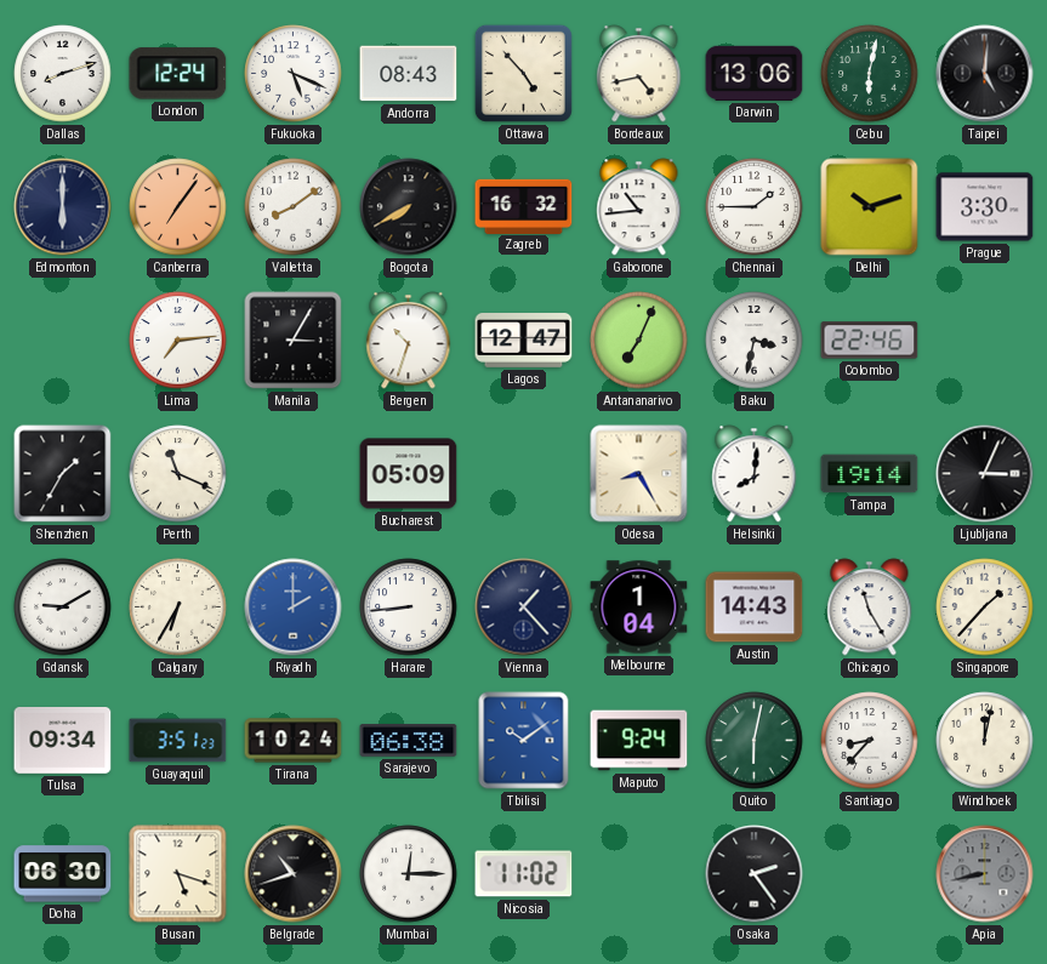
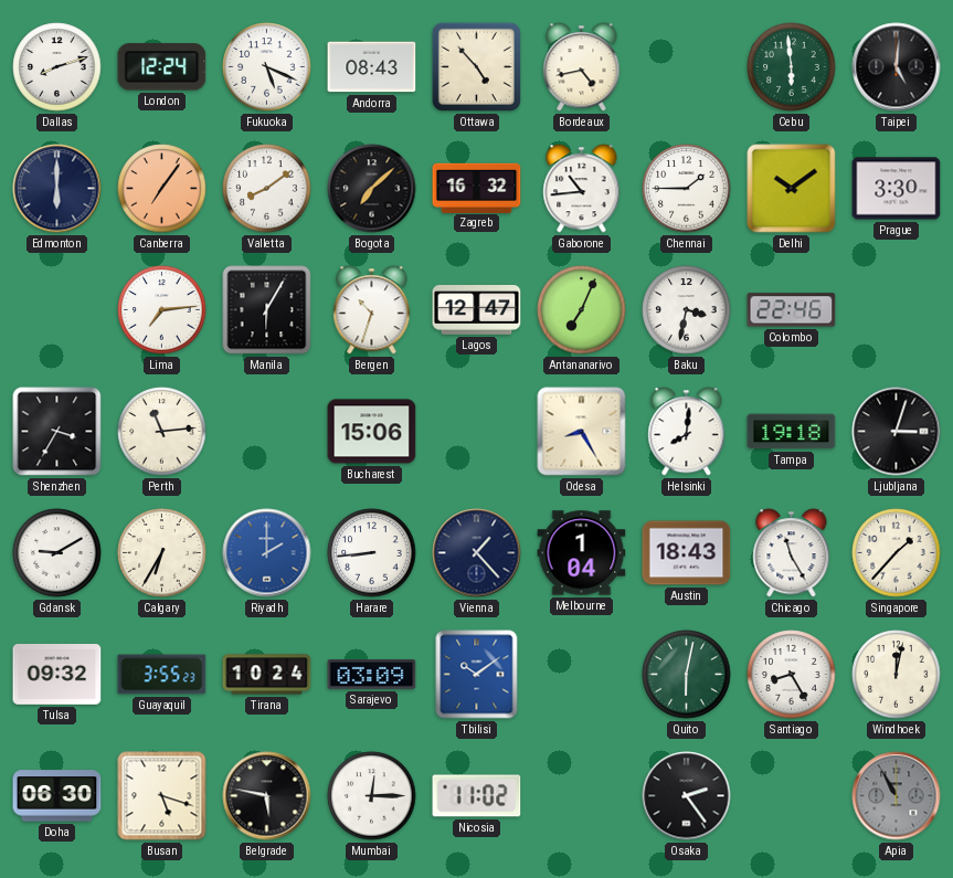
Darwin: 13:06 -> none (755, 73)
Cebu: 6:02 -> 5:59 (792, 67)
Bogota: 7:40 -> 7:08 (372, 189)
Delhi: 10:12 -> 10:09 (792, 189)
Manila: 3:05 -> 6:05 (267, 310)
Shenzhen: 1:35 -> 3:35 (57, 432)
Perth: 11:19 -> 11:14 (162, 432)
Bucharest: 05:09 -> 15:06 (372, 432)
Tampa: 19:14 -> 19:18 (792, 432)
Ljubljana: 3:04 -> 3:03 (897, 432)
Austin: 14:43 -> 18:43 (687, 553)
Tulsa: 09:34 -> 09:32 (57, 675)
Guayaquil: 3:51 -> 3:55 (162, 675)
Sarajevo: 06:38 -> 03:09 (372, 675)
Maputo: 9:24 -> none (639, 741)
Santiago: 8:37 -> 8:25 (792, 675)
Belgrade: 10:42 -> 5:47 (267, 796)
Apia: 8:43 -> 10:55 (897, 796)
